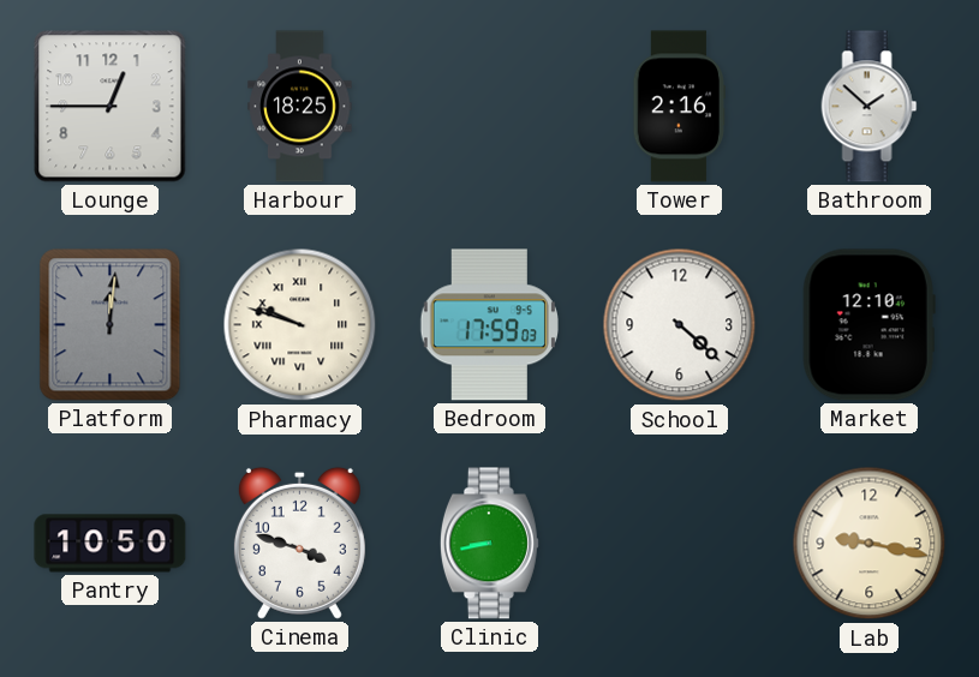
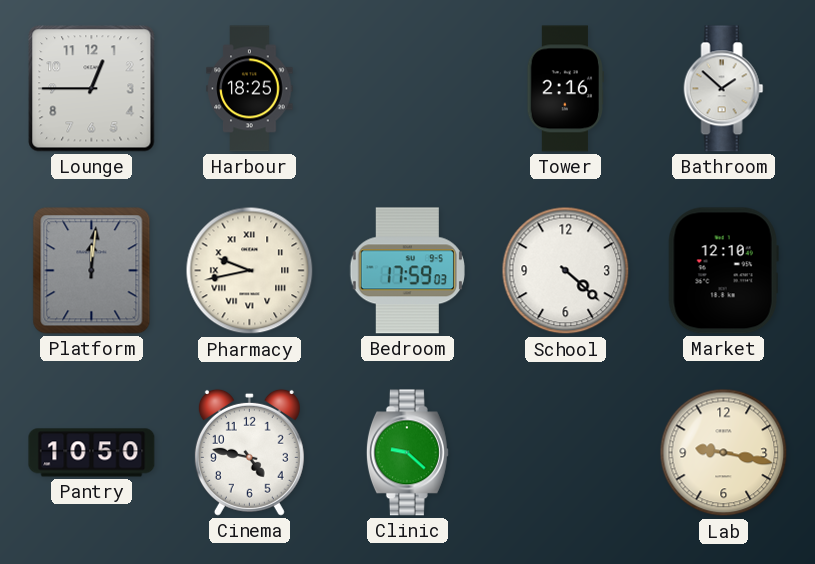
Pharmacy: 9:48 -> 9:43 (250, 271)
Cinema: 3:48 -> 4:47 (249, 452)
Clinic: 8:43 -> 9:22 (407, 453)
